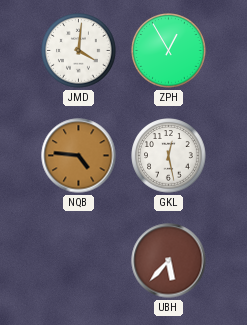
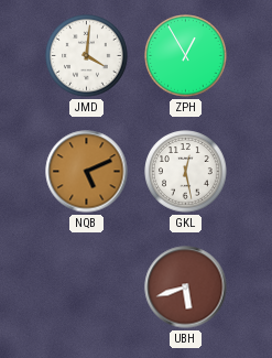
NQB: 4:46 -> 5:11 (87, 172)
UBH: 5:37 -> 5:42 (186, 288)
